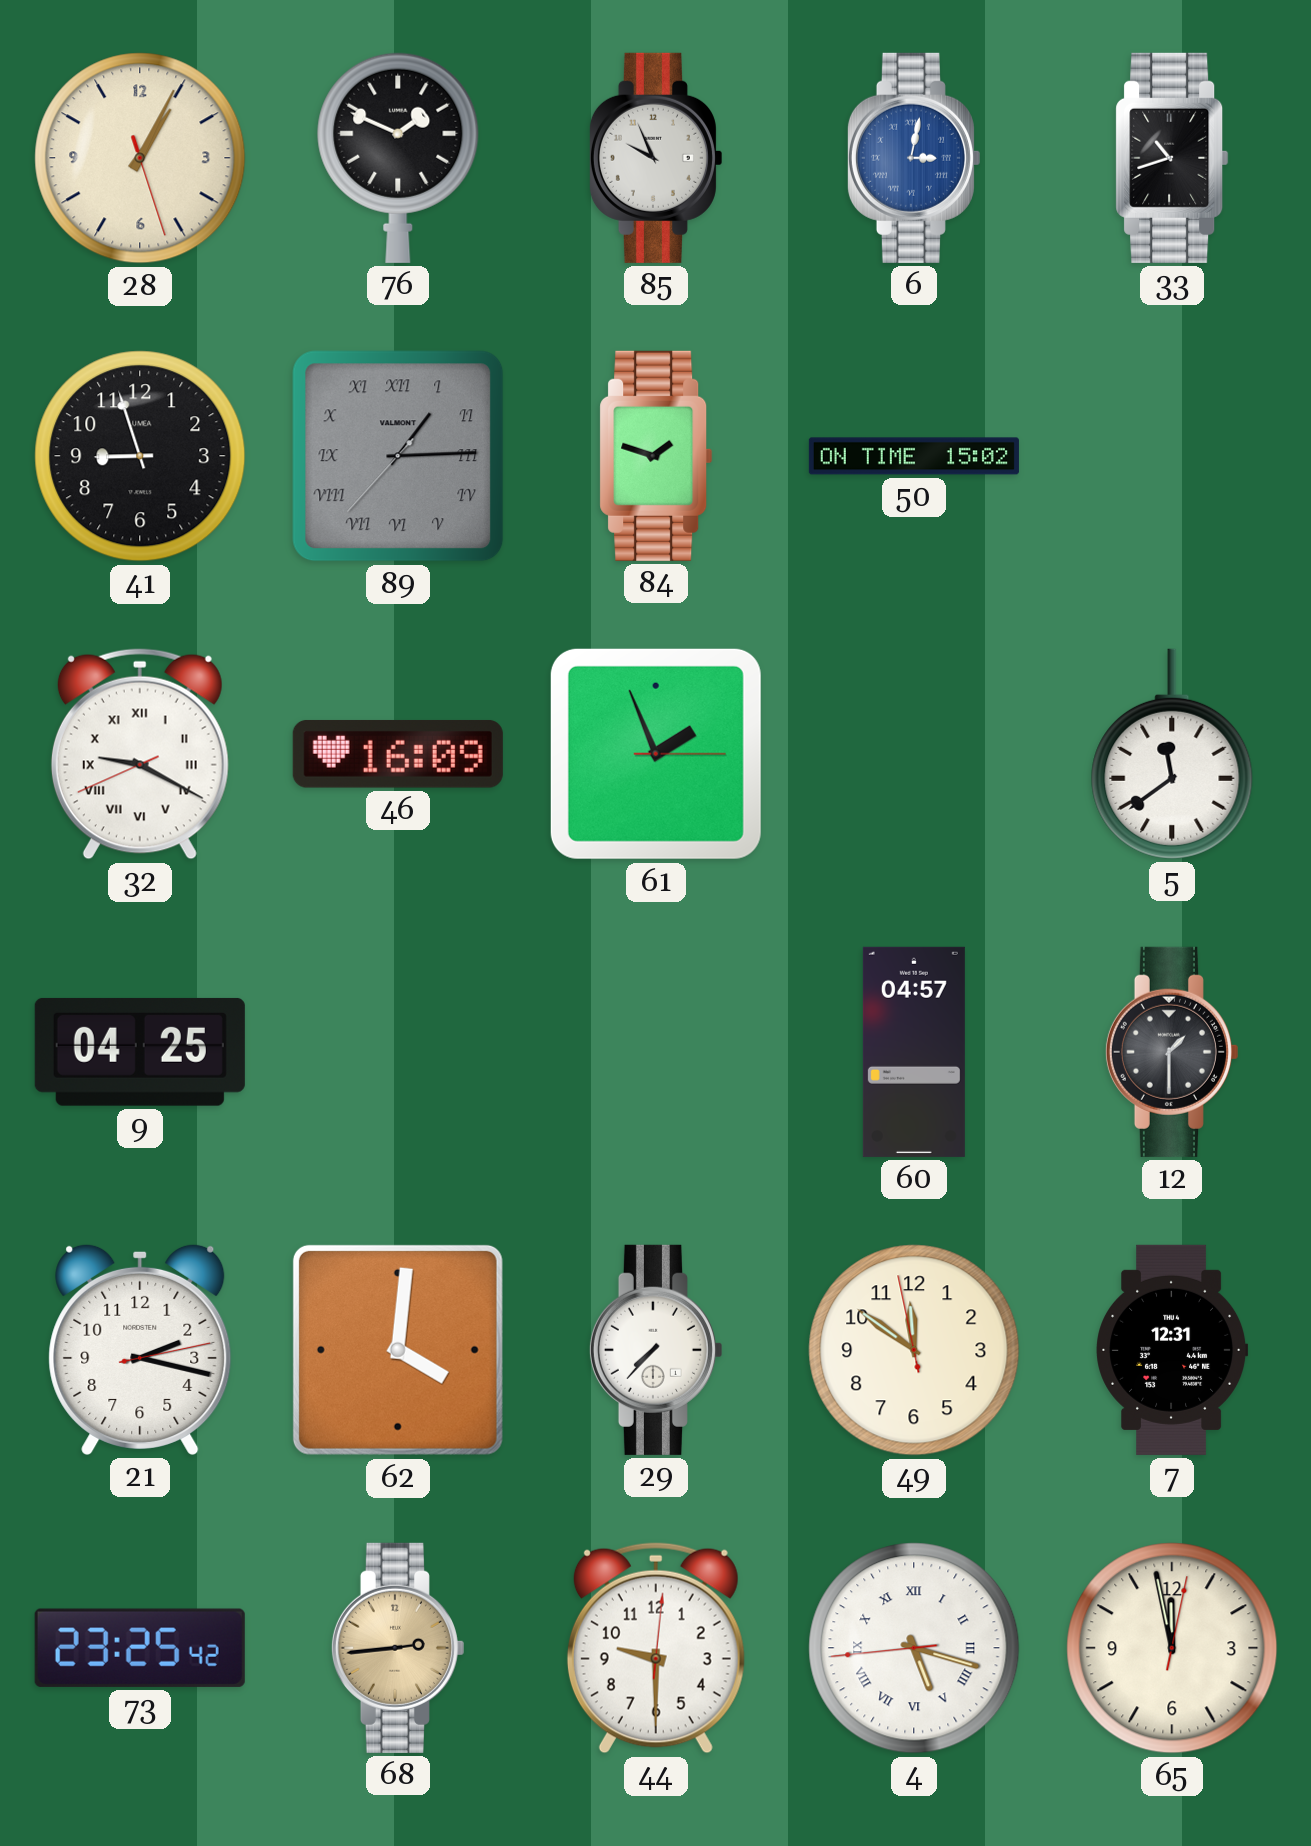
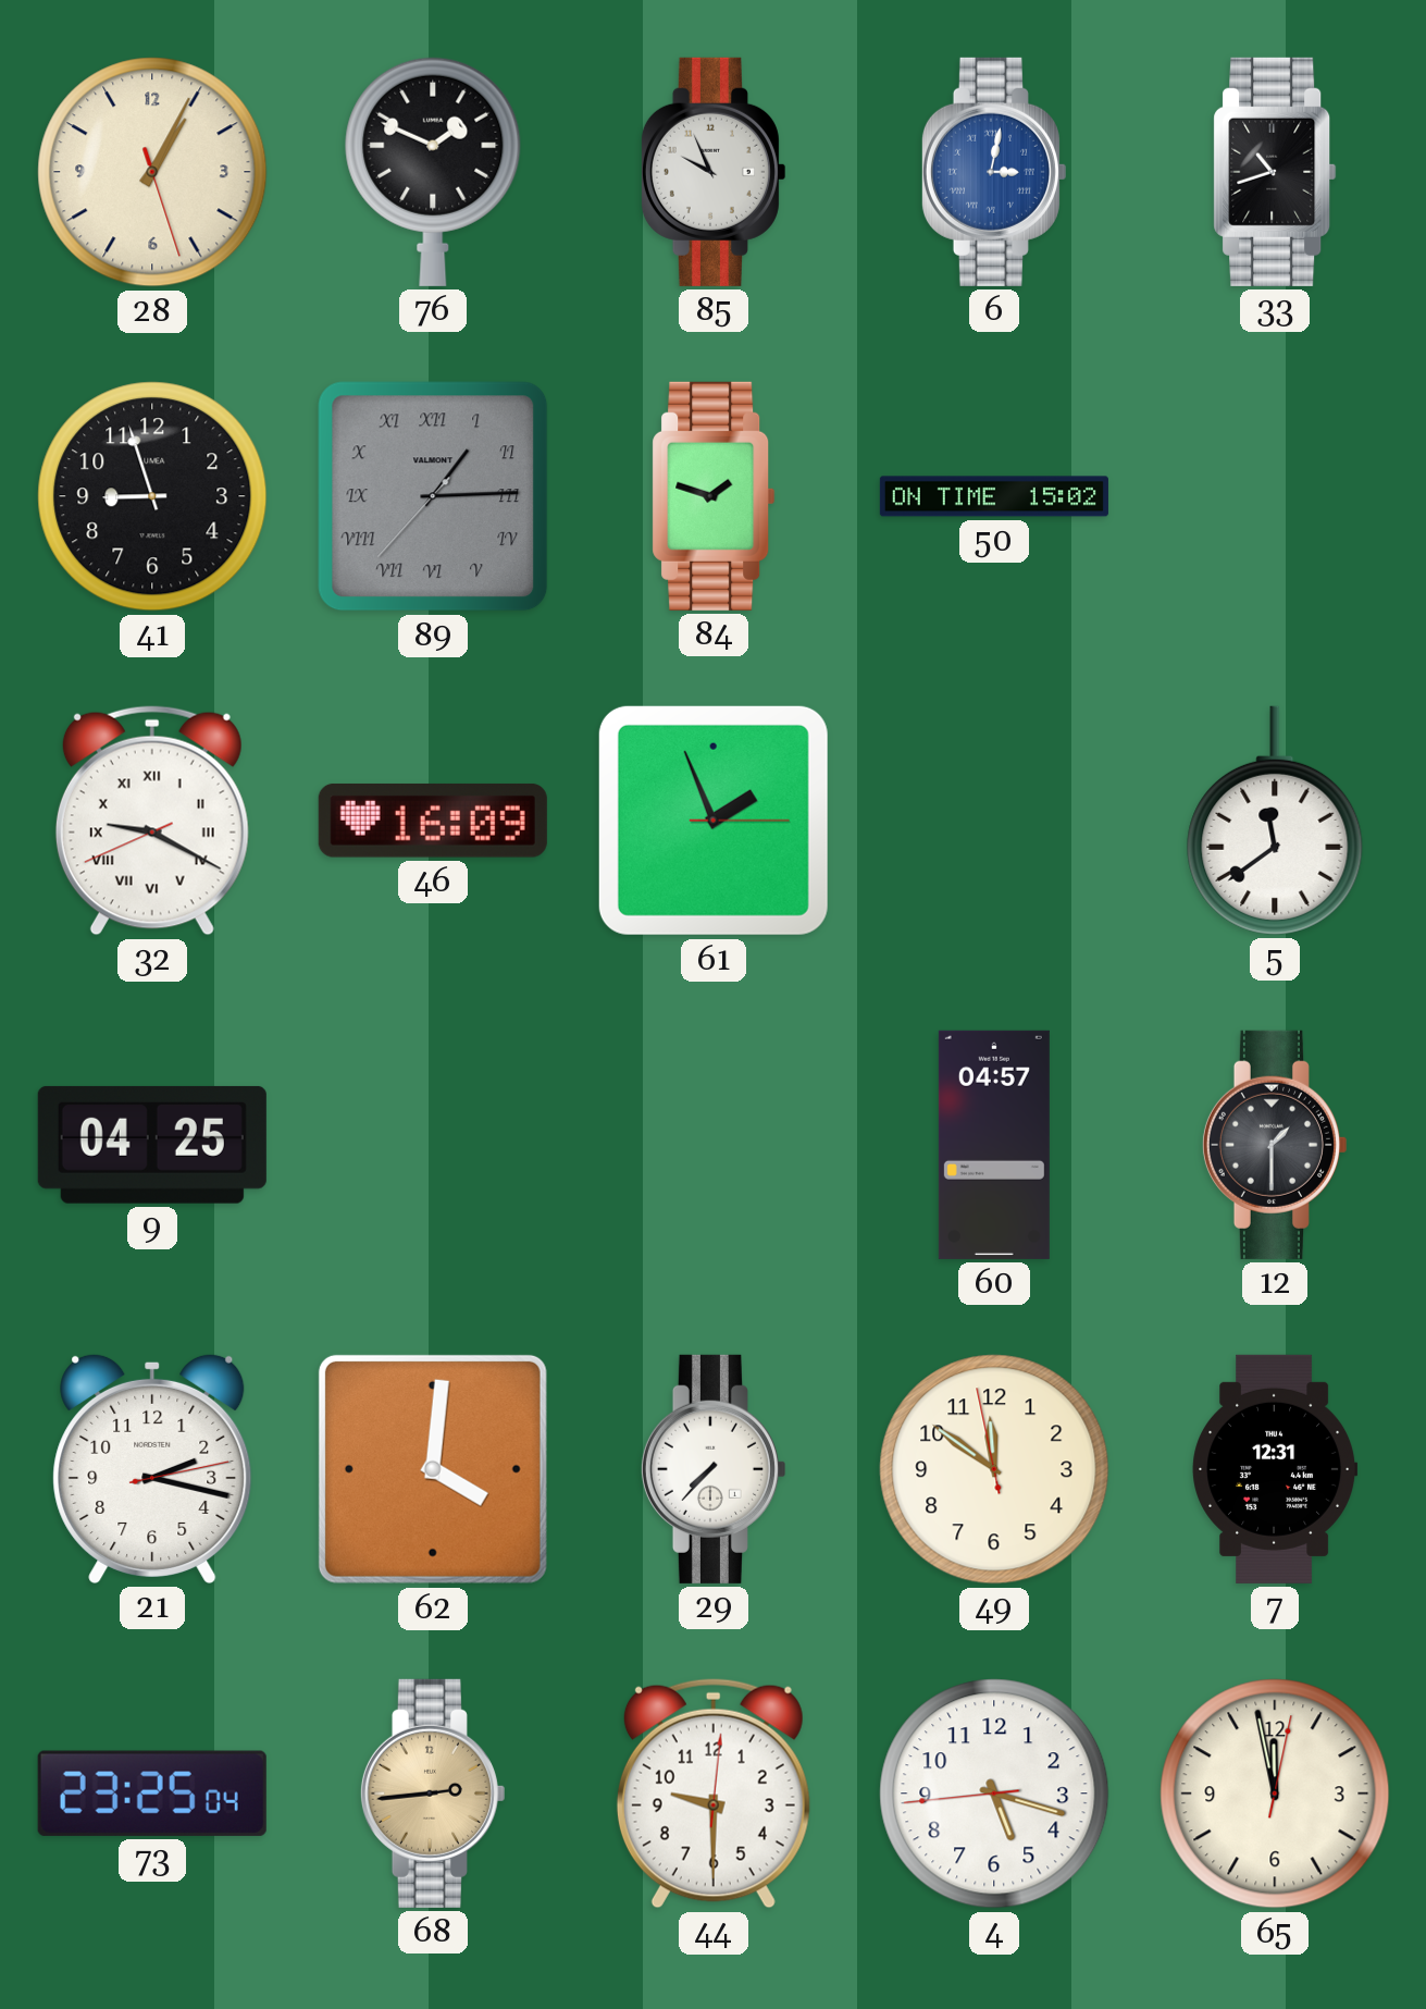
73: 23:25:42 -> 23:25:04 (152, 1794)
4 numerals: Roman -> Arabic (994, 1794)
